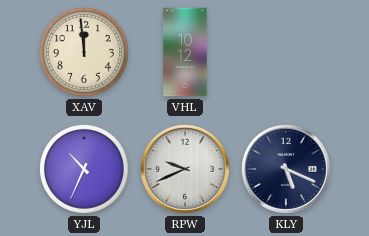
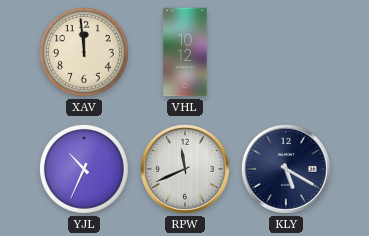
RPW: 9:41 -> 11:41 (185, 169)
KLY: 5:19 -> 5:20 (286, 169)
